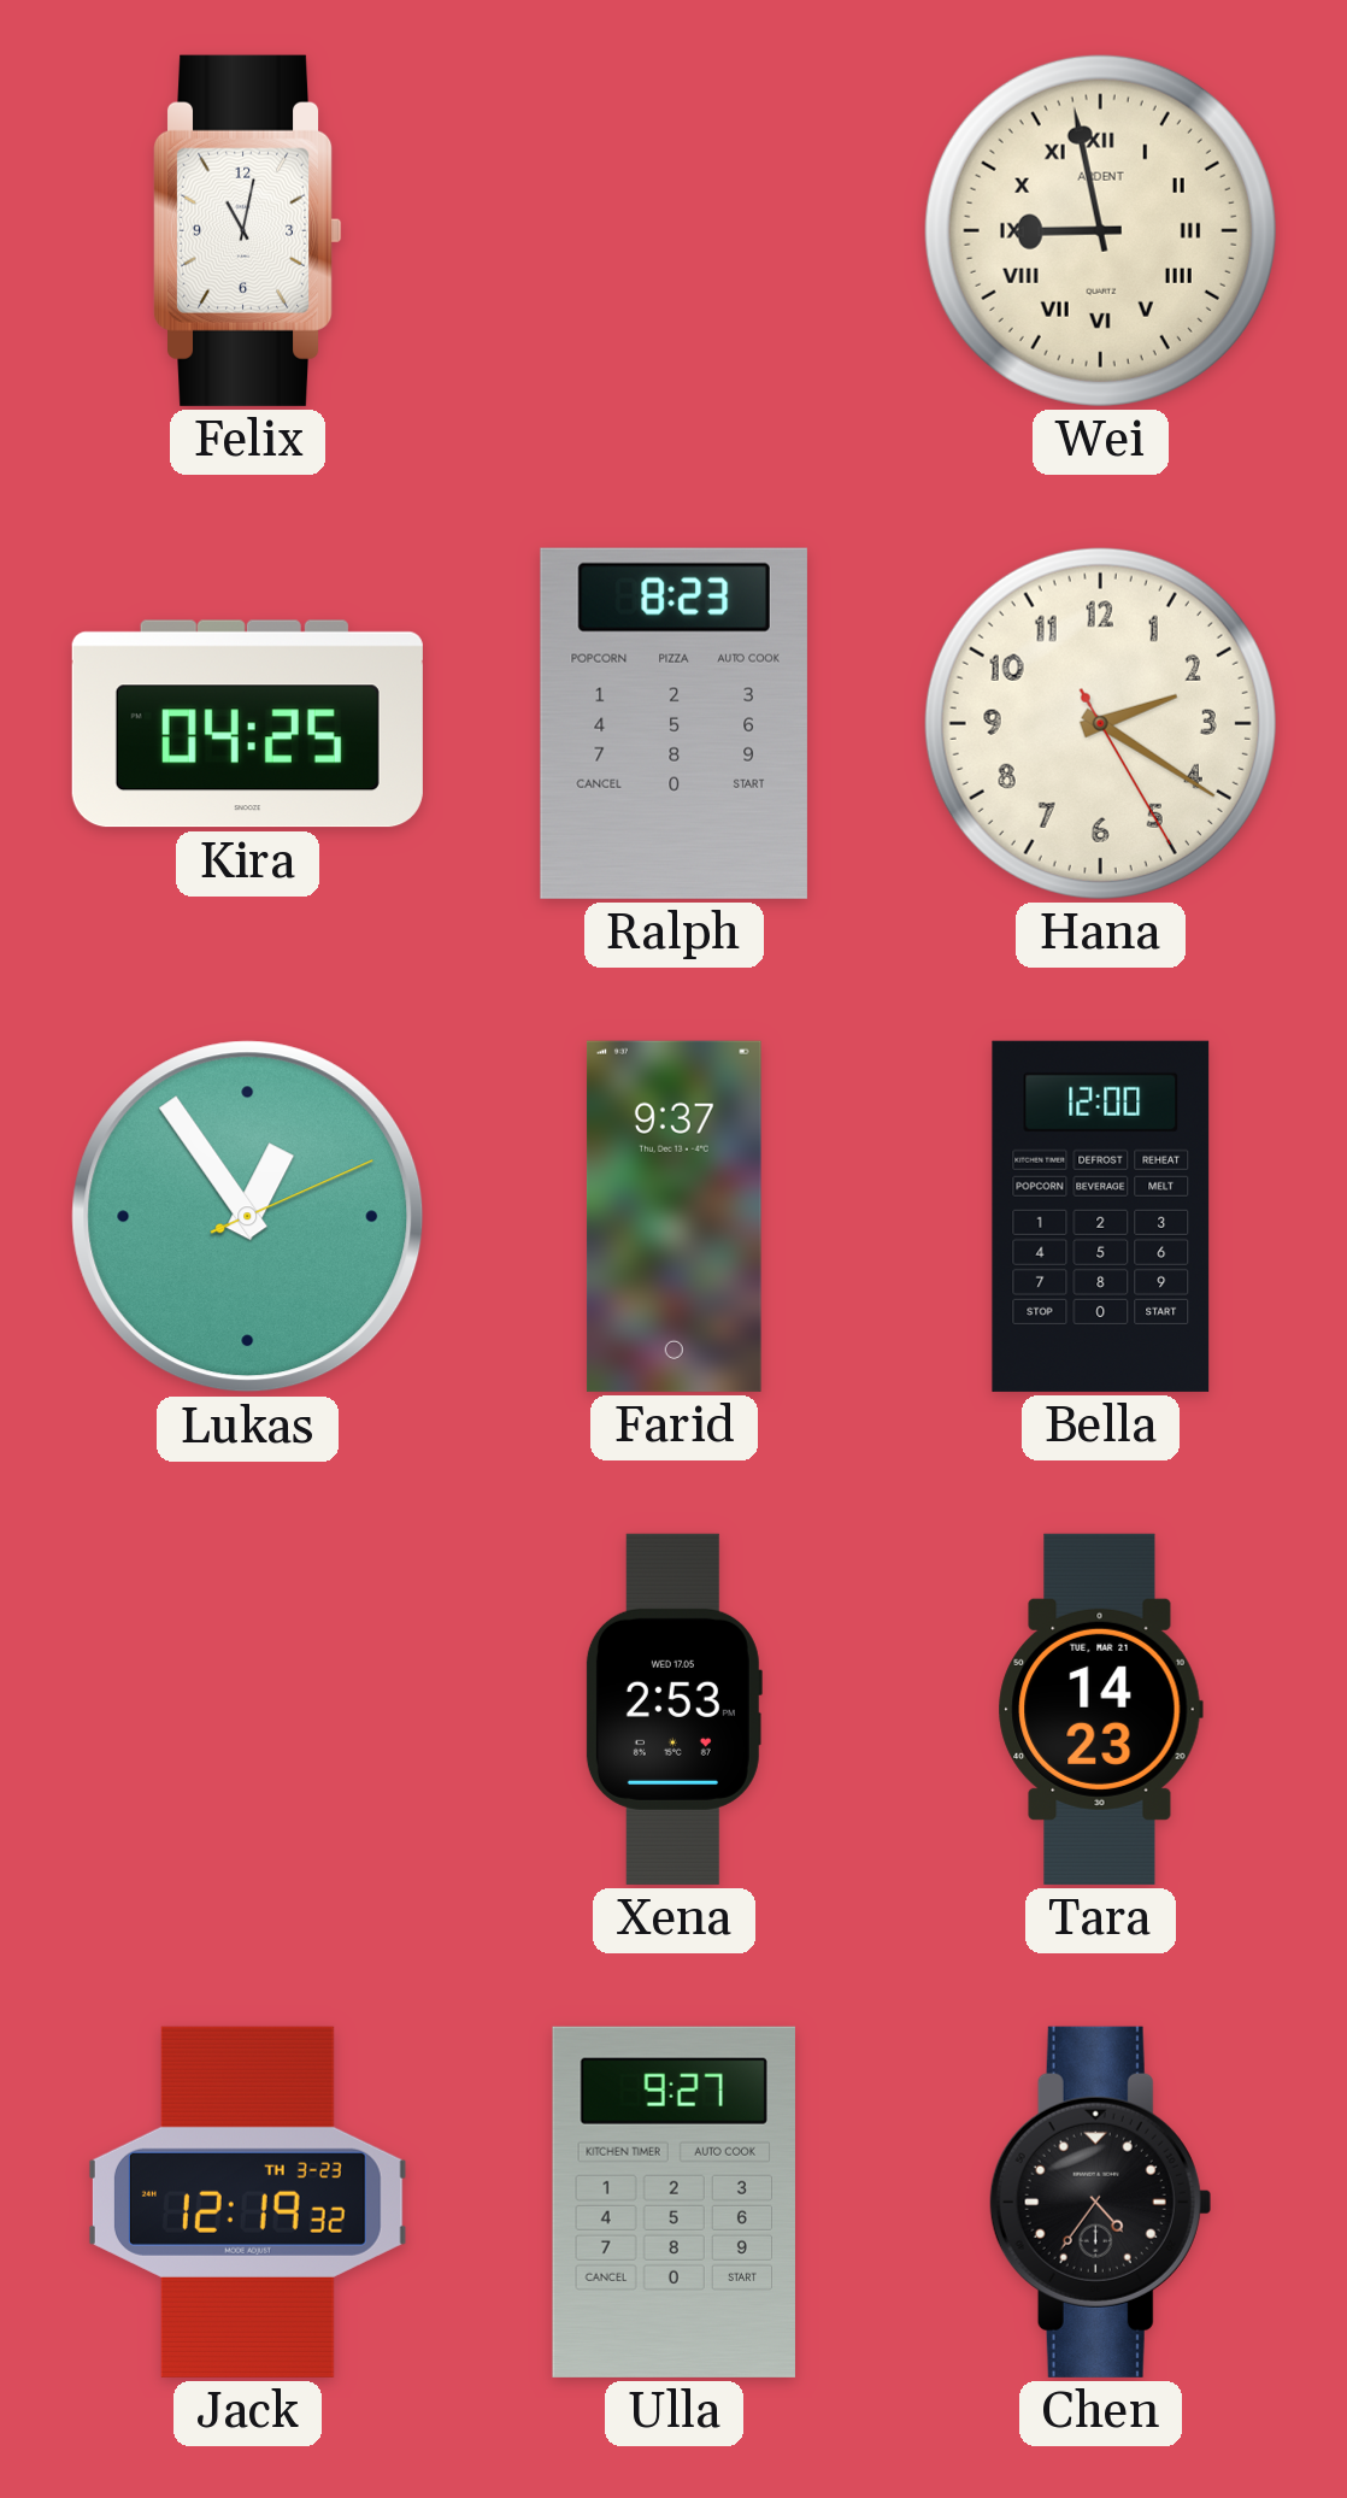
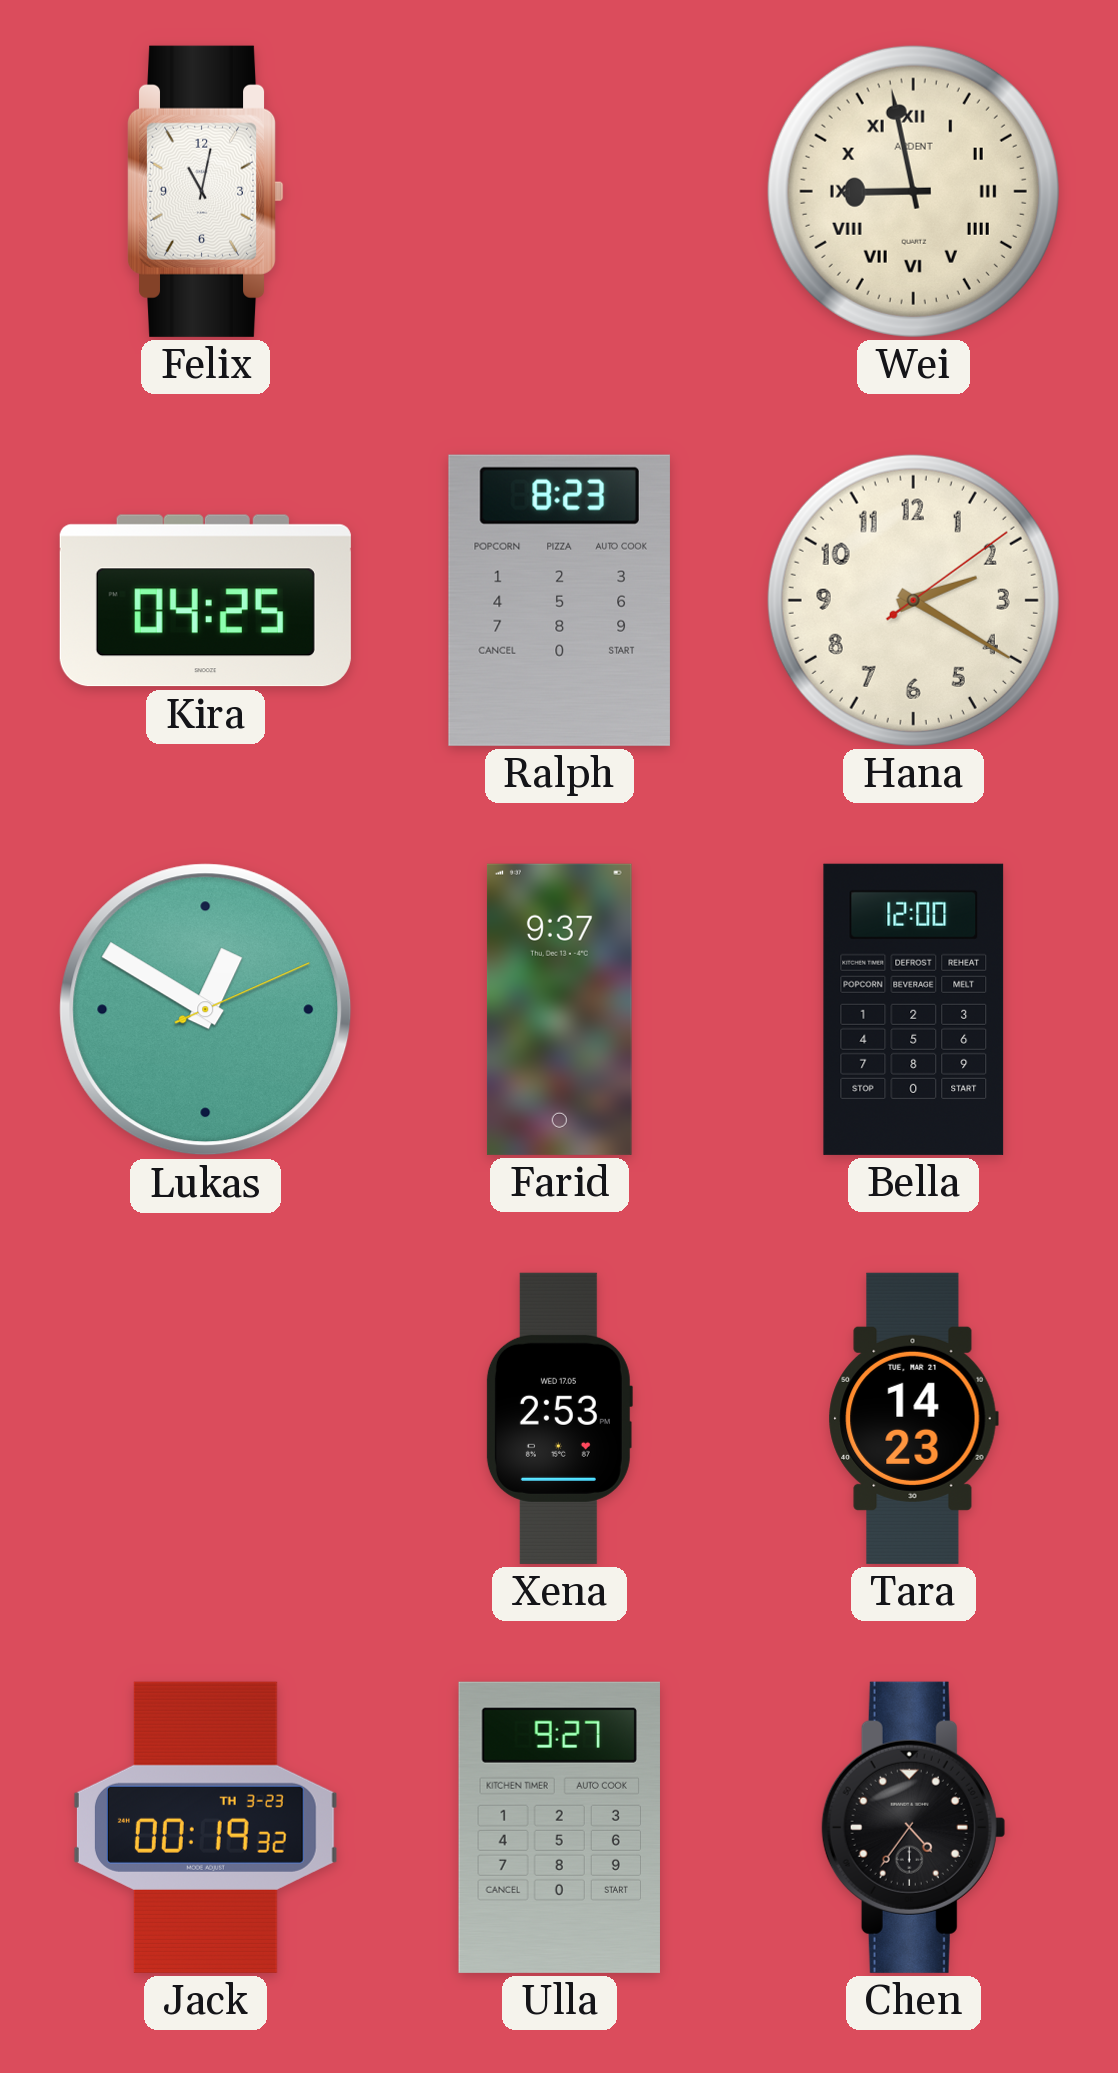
Hana: 2:20:25 -> 2:20:09 (913, 600)
Lukas: 12:54 -> 12:50 (206, 1010)
Jack: 12:19 -> 00:19 (205, 1827)
